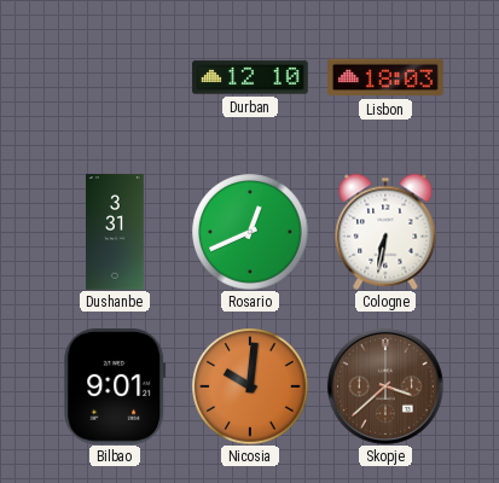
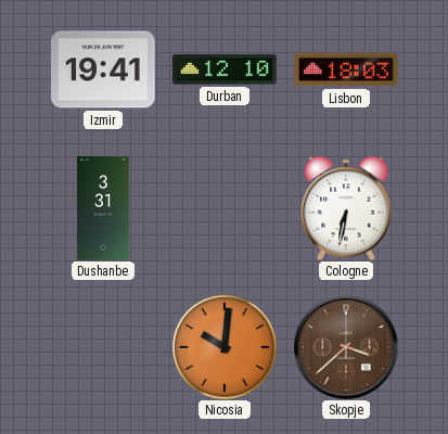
Izmir: none -> 19:41 (103, 69)
Rosario: 12:41 -> none (250, 232)
Bilbao: 9:01 -> none (115, 388)
